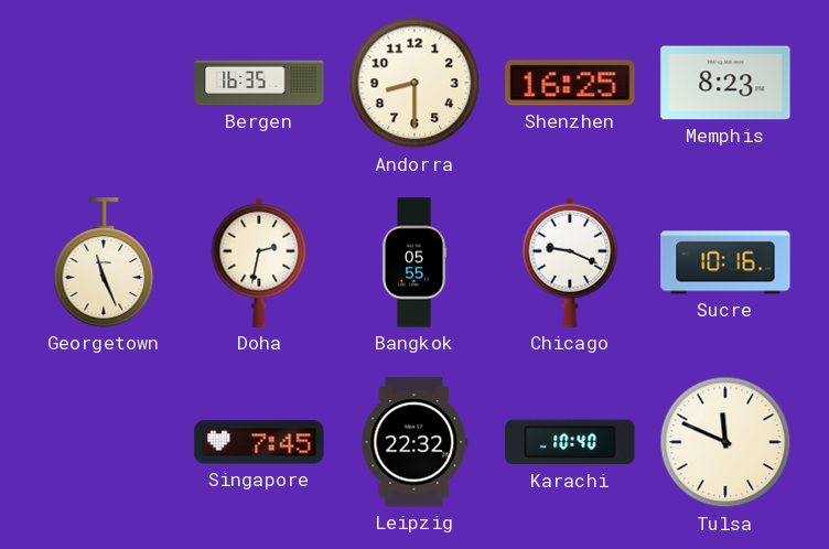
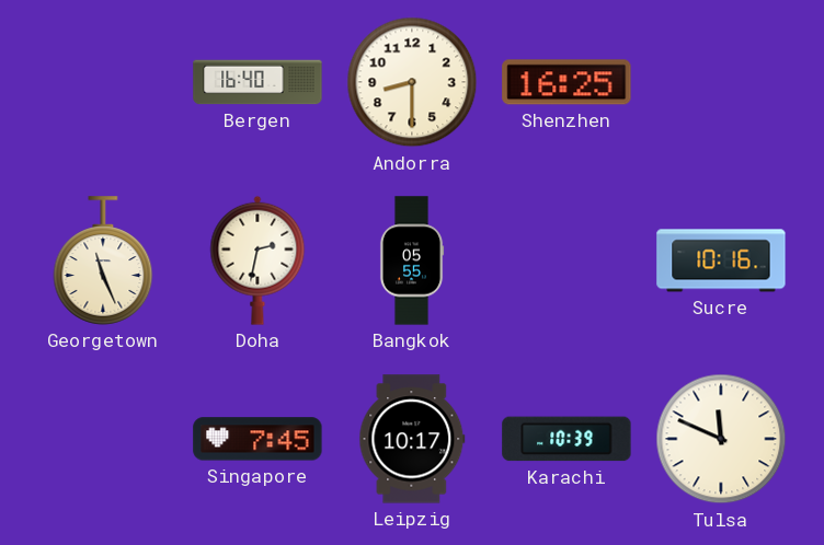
Bergen: 16:35 -> 16:40 (257, 82)
Memphis: 8:23 -> none (725, 83)
Chicago: 9:19 -> none (570, 262)
Leipzig: 22:32 -> 10:17 (412, 439)
Karachi: 10:40 -> 10:39 (566, 439)
